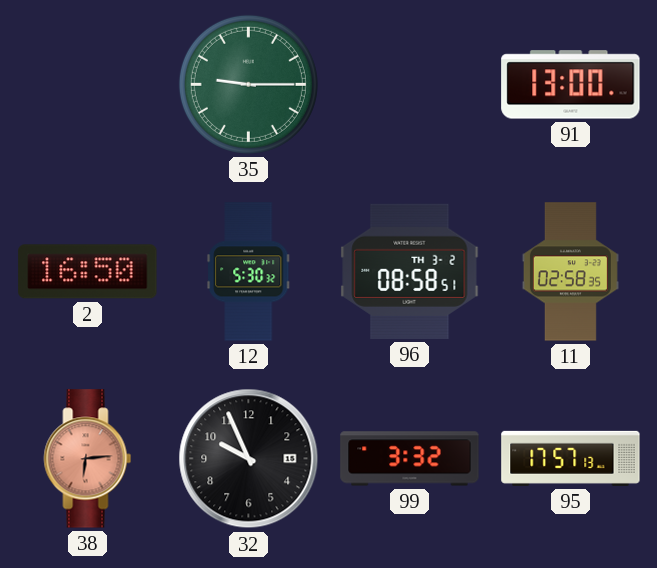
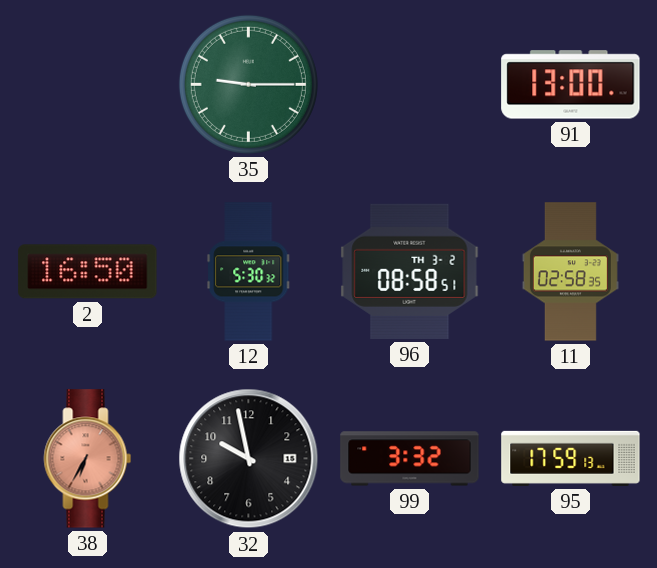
38: 6:14 -> 6:35 (88, 459)
32: 9:56 -> 9:58 (249, 459)
95: 17:57 -> 17:59 (571, 458)
